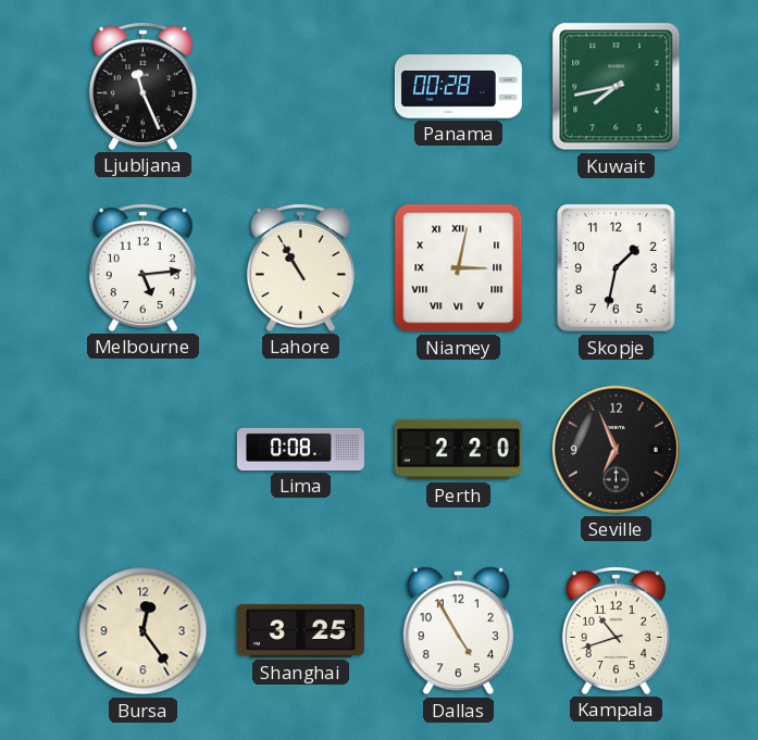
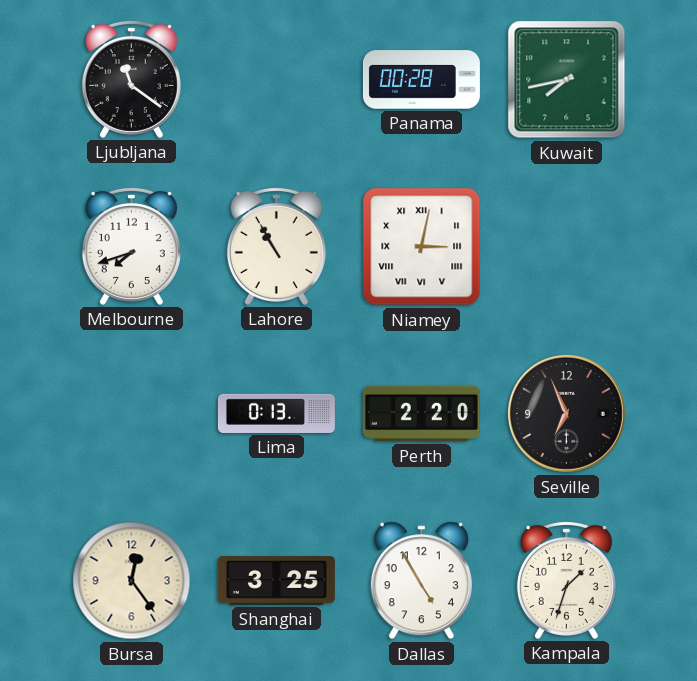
Ljubljana: 11:26 -> 11:21 (131, 79)
Melbourne: 5:14 -> 7:42 (131, 246)
Skopje: 1:32 -> none (617, 268)
Lima: 0:08 -> 0:13 (276, 413)
Kampala: 10:42 -> 1:33 (566, 580)
